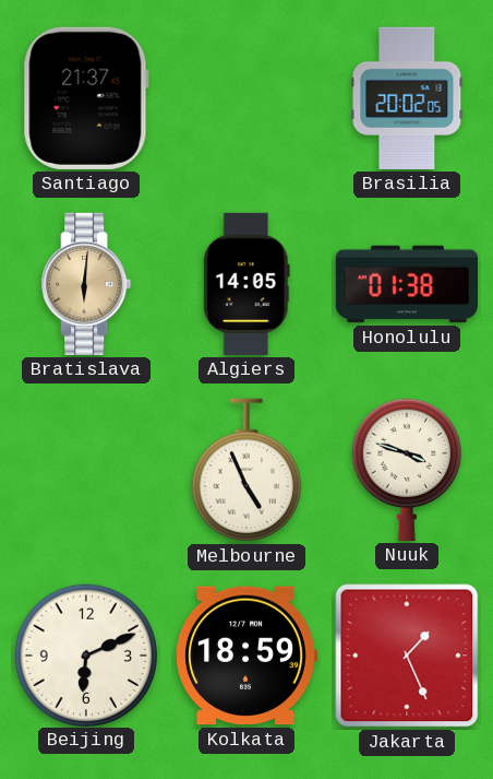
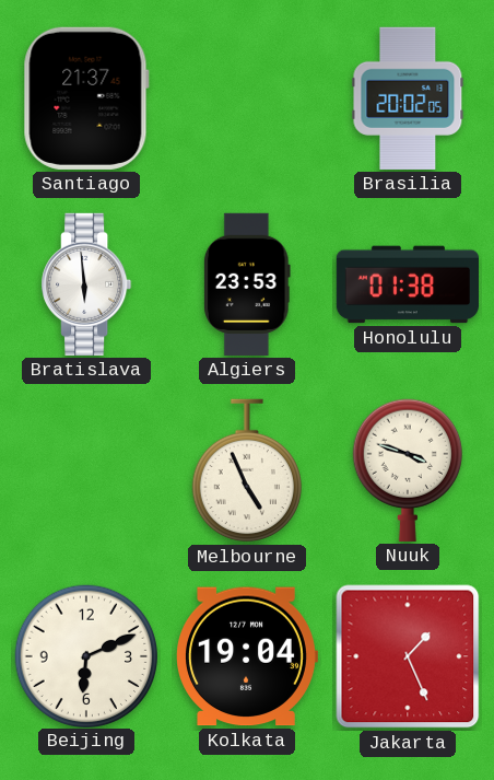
Bratislava: 6:01 -> 5:59 (86, 284)
Bratislava dial: champagne -> white (86, 284)
Algiers: 14:05 -> 23:53 (247, 284)
Kolkata: 18:59 -> 19:04 (247, 656)
